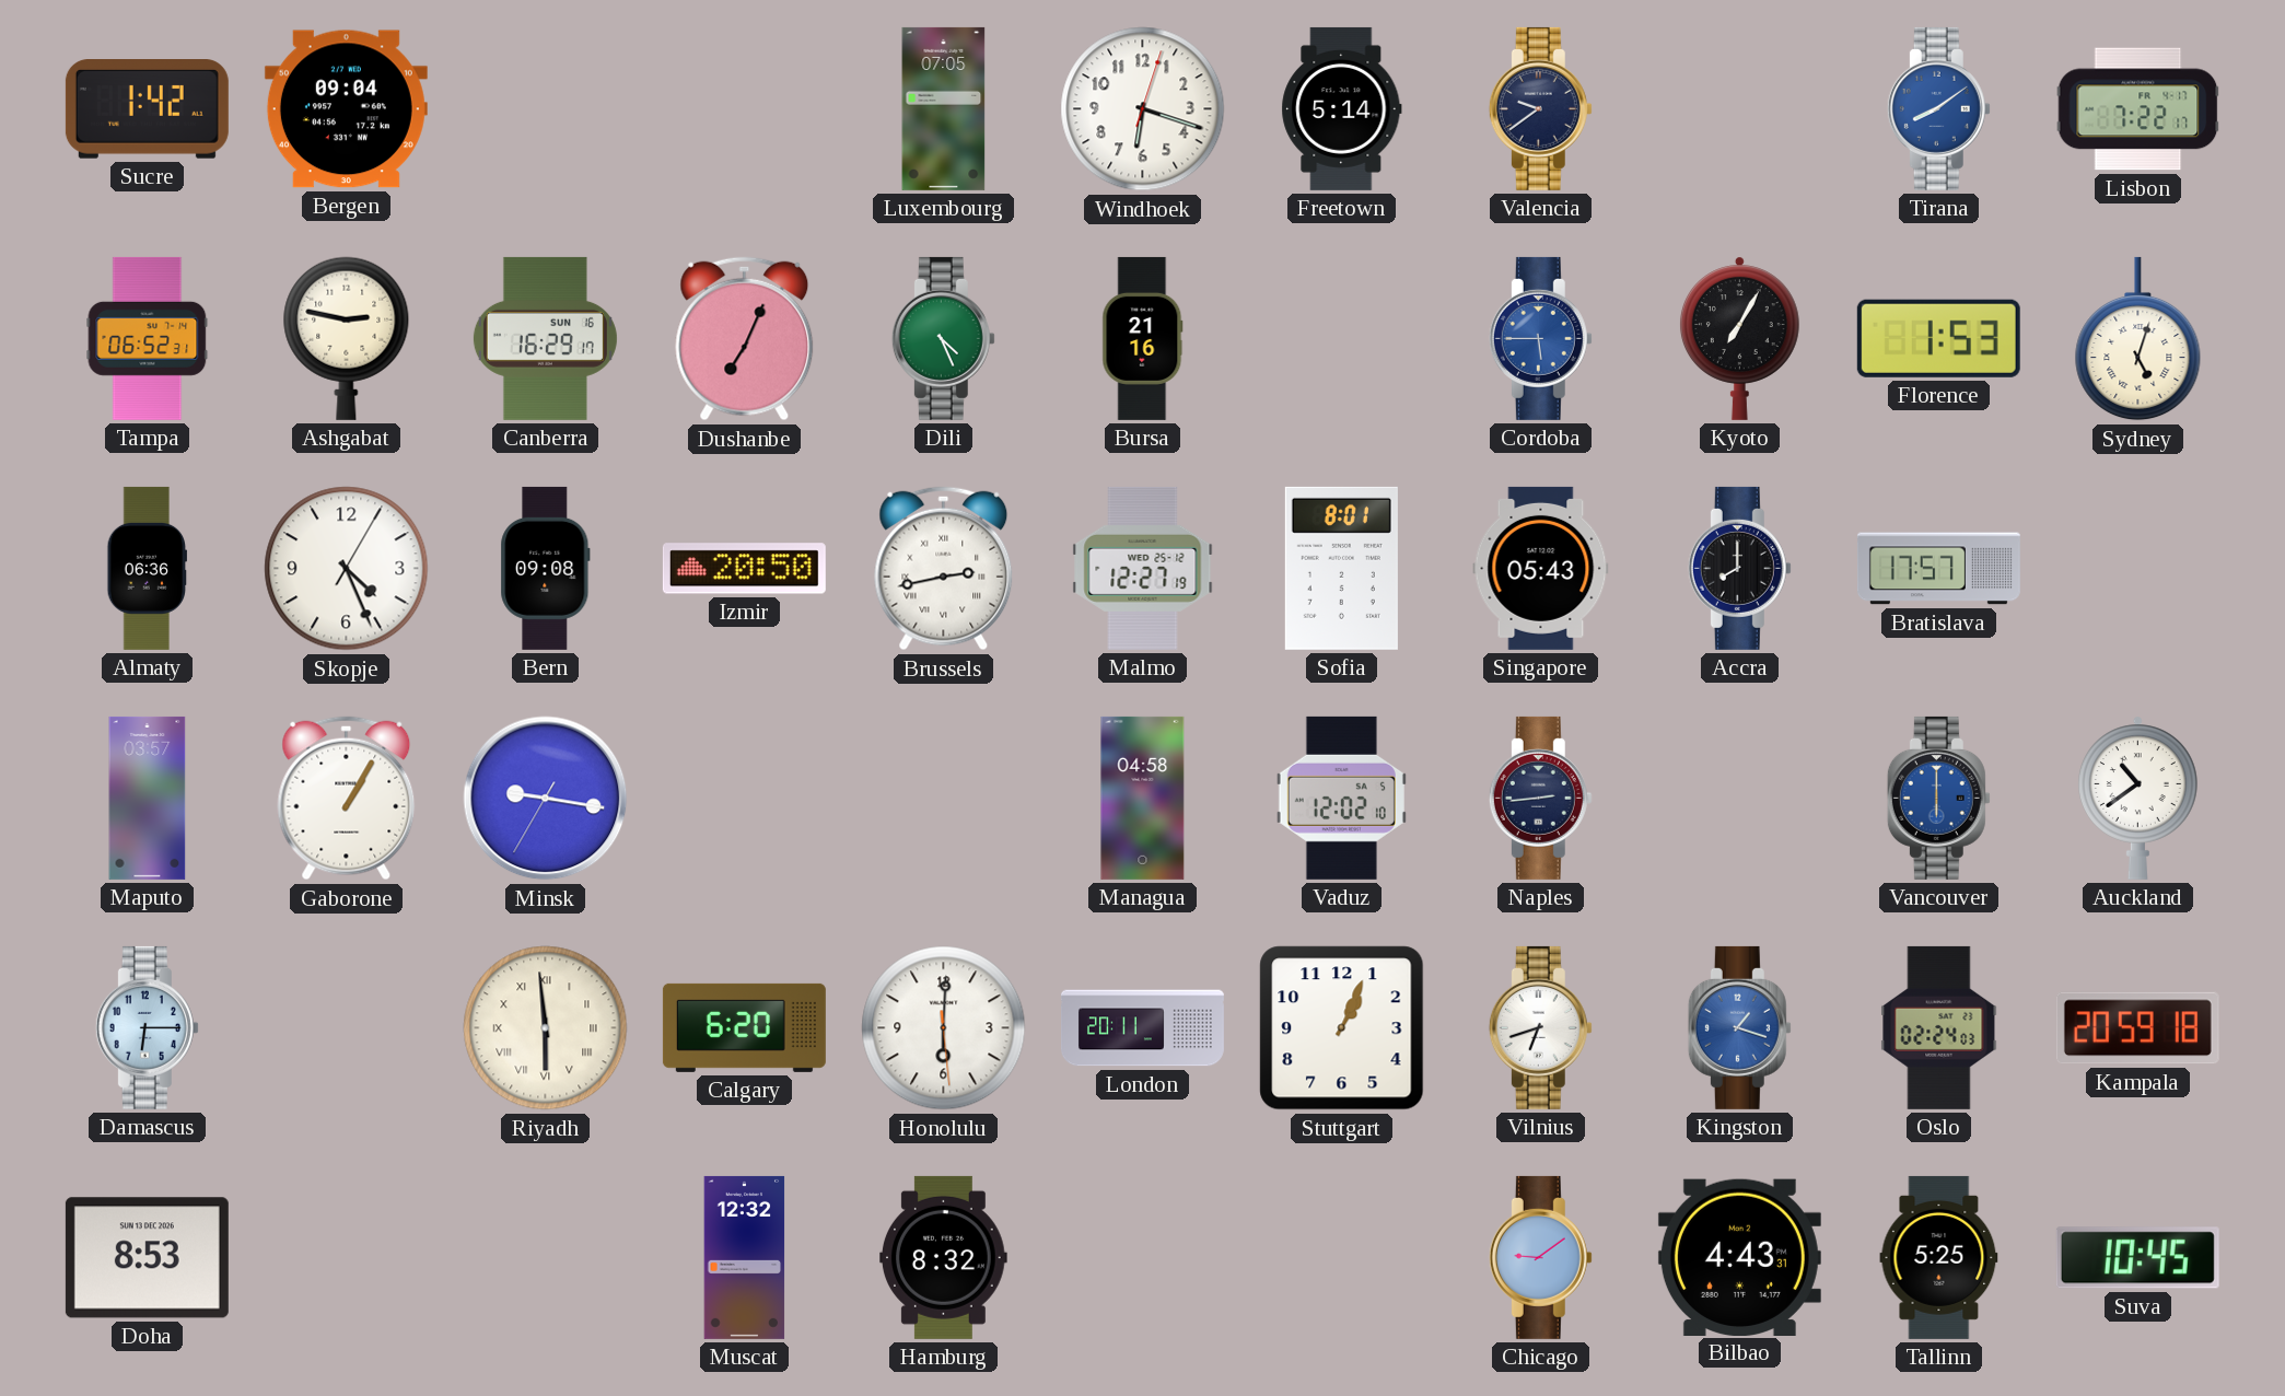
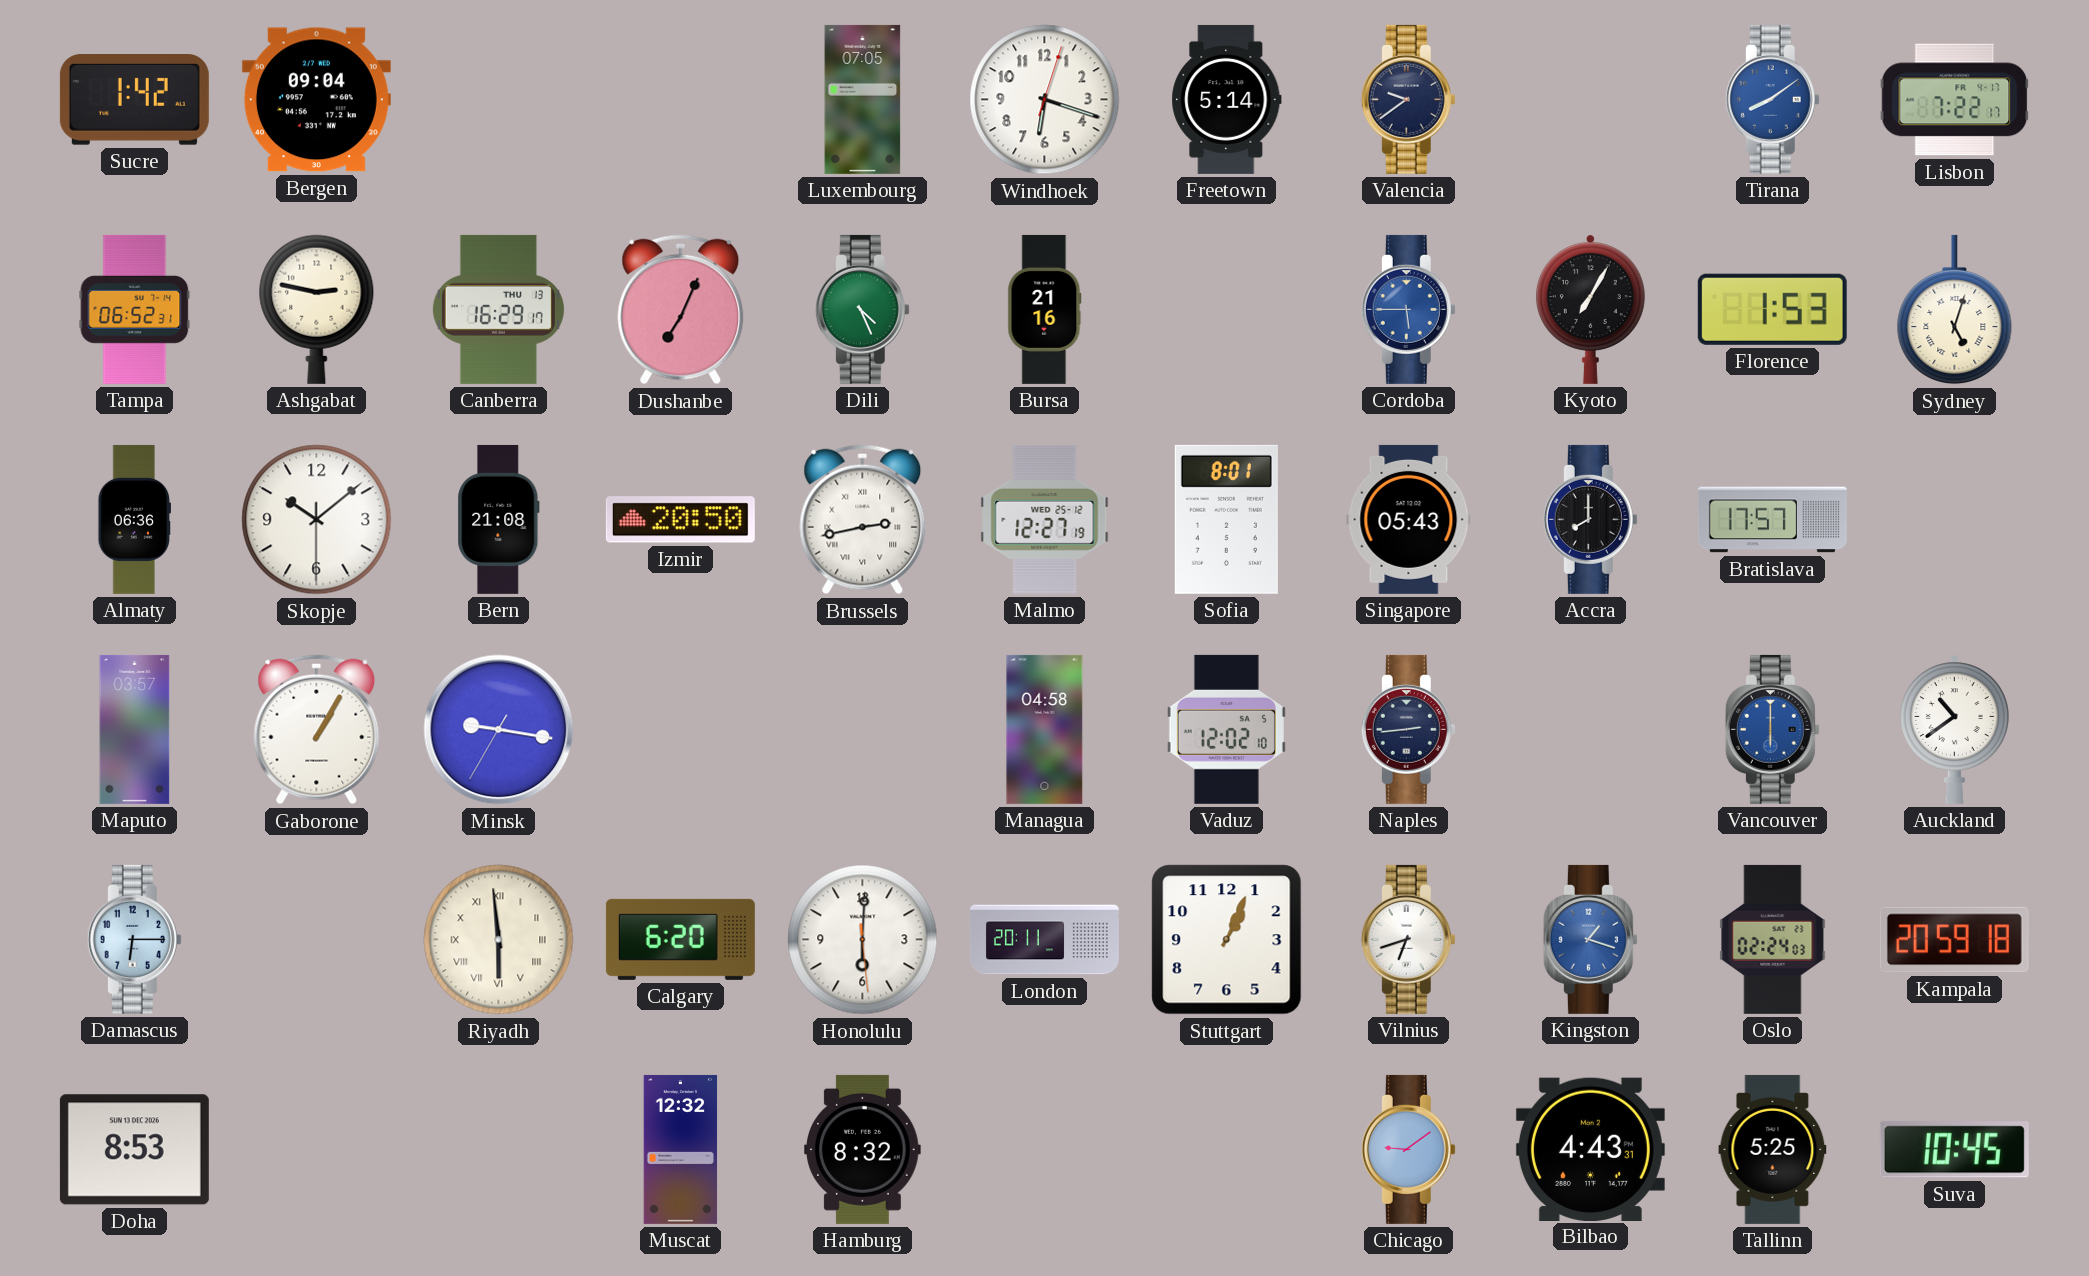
Canberra date: SUN 16 -> THU 13 (498, 309)
Skopje: 4:26 -> 10:08 (317, 520)
Bern: 09:08 -> 21:08 (499, 519)
